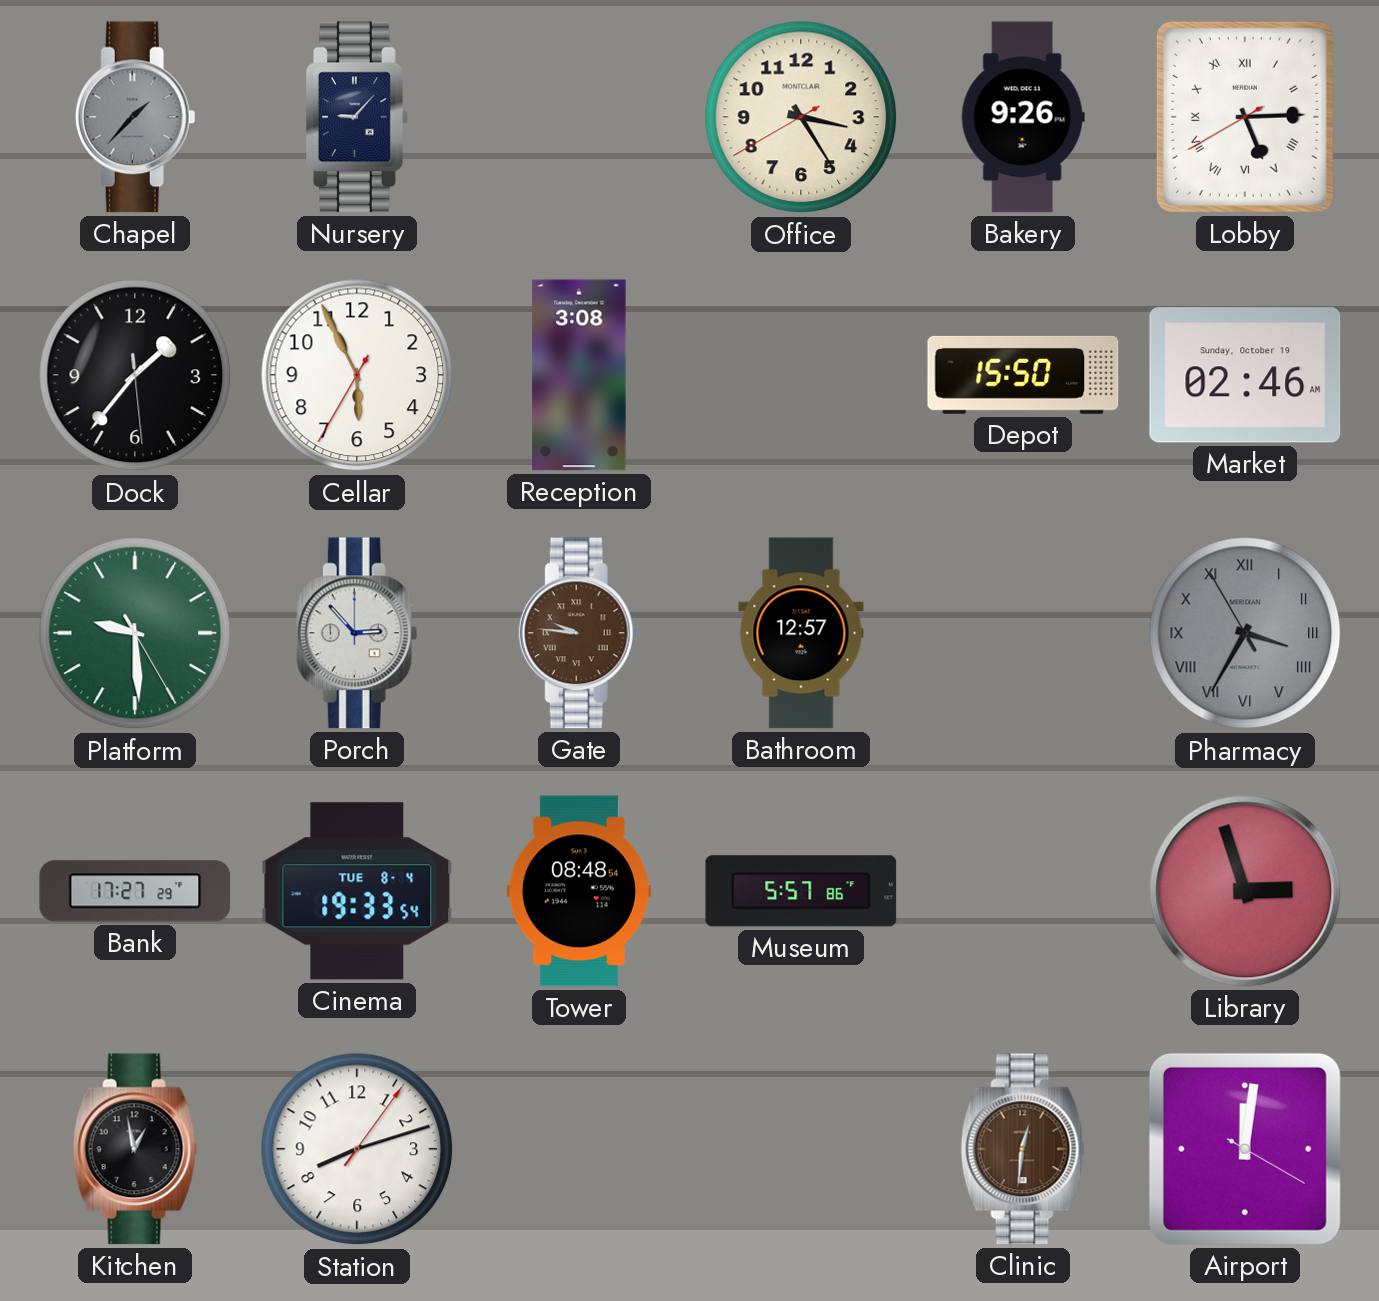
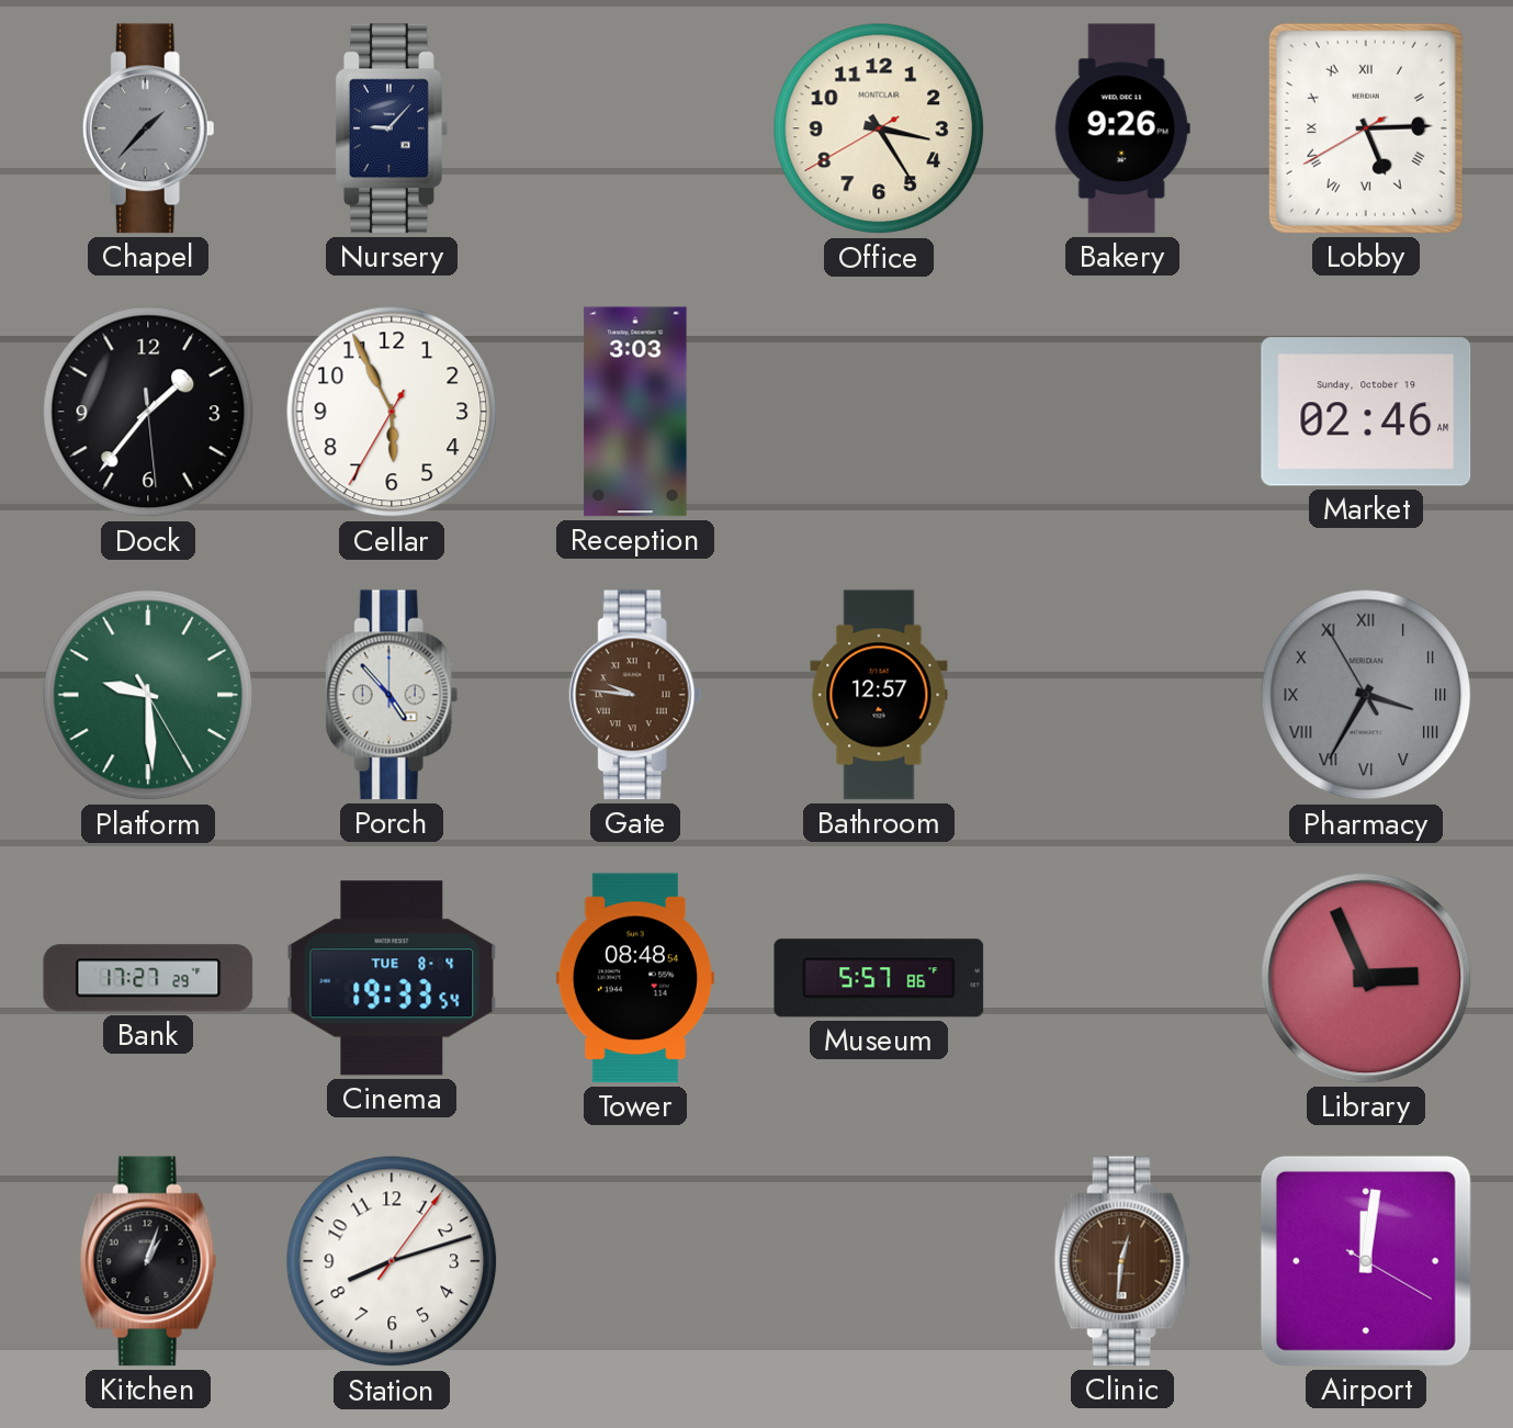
Reception: 3:08 -> 3:03 (635, 412)
Depot: 15:50 -> none (1023, 375)
Porch: 2:53 -> 4:53 (392, 695)
Library: 2:57 -> 2:56 (1366, 978)
Kitchen: 12:58 -> 1:03 (148, 1261)
